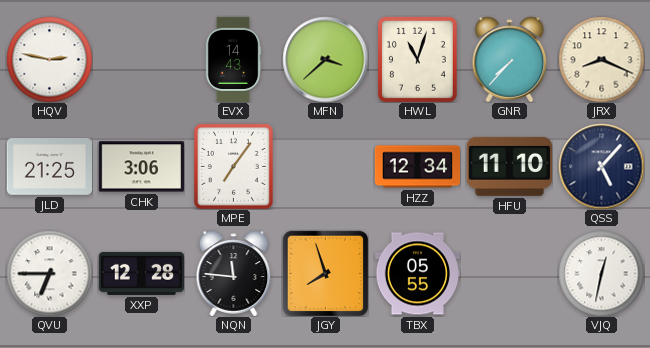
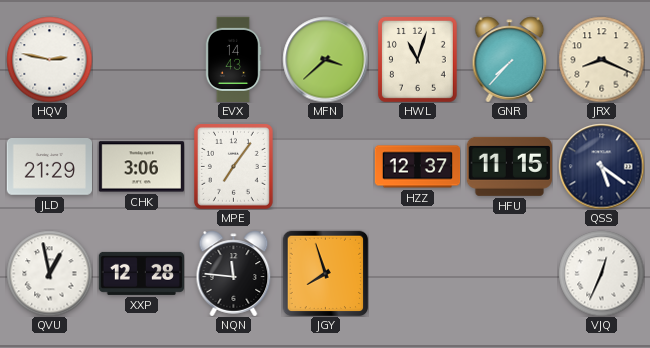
JLD: 21:25 -> 21:29 (49, 167)
HZZ: 12:34 -> 12:37 (417, 167)
HFU: 11:10 -> 11:15 (509, 166)
QSS: 5:07 -> 5:21 (601, 166)
QVU: 6:45 -> 12:58 (49, 273)
TBX: 05:55 -> none (417, 274)
VJQ: 12:32 -> 12:34 (601, 273)
